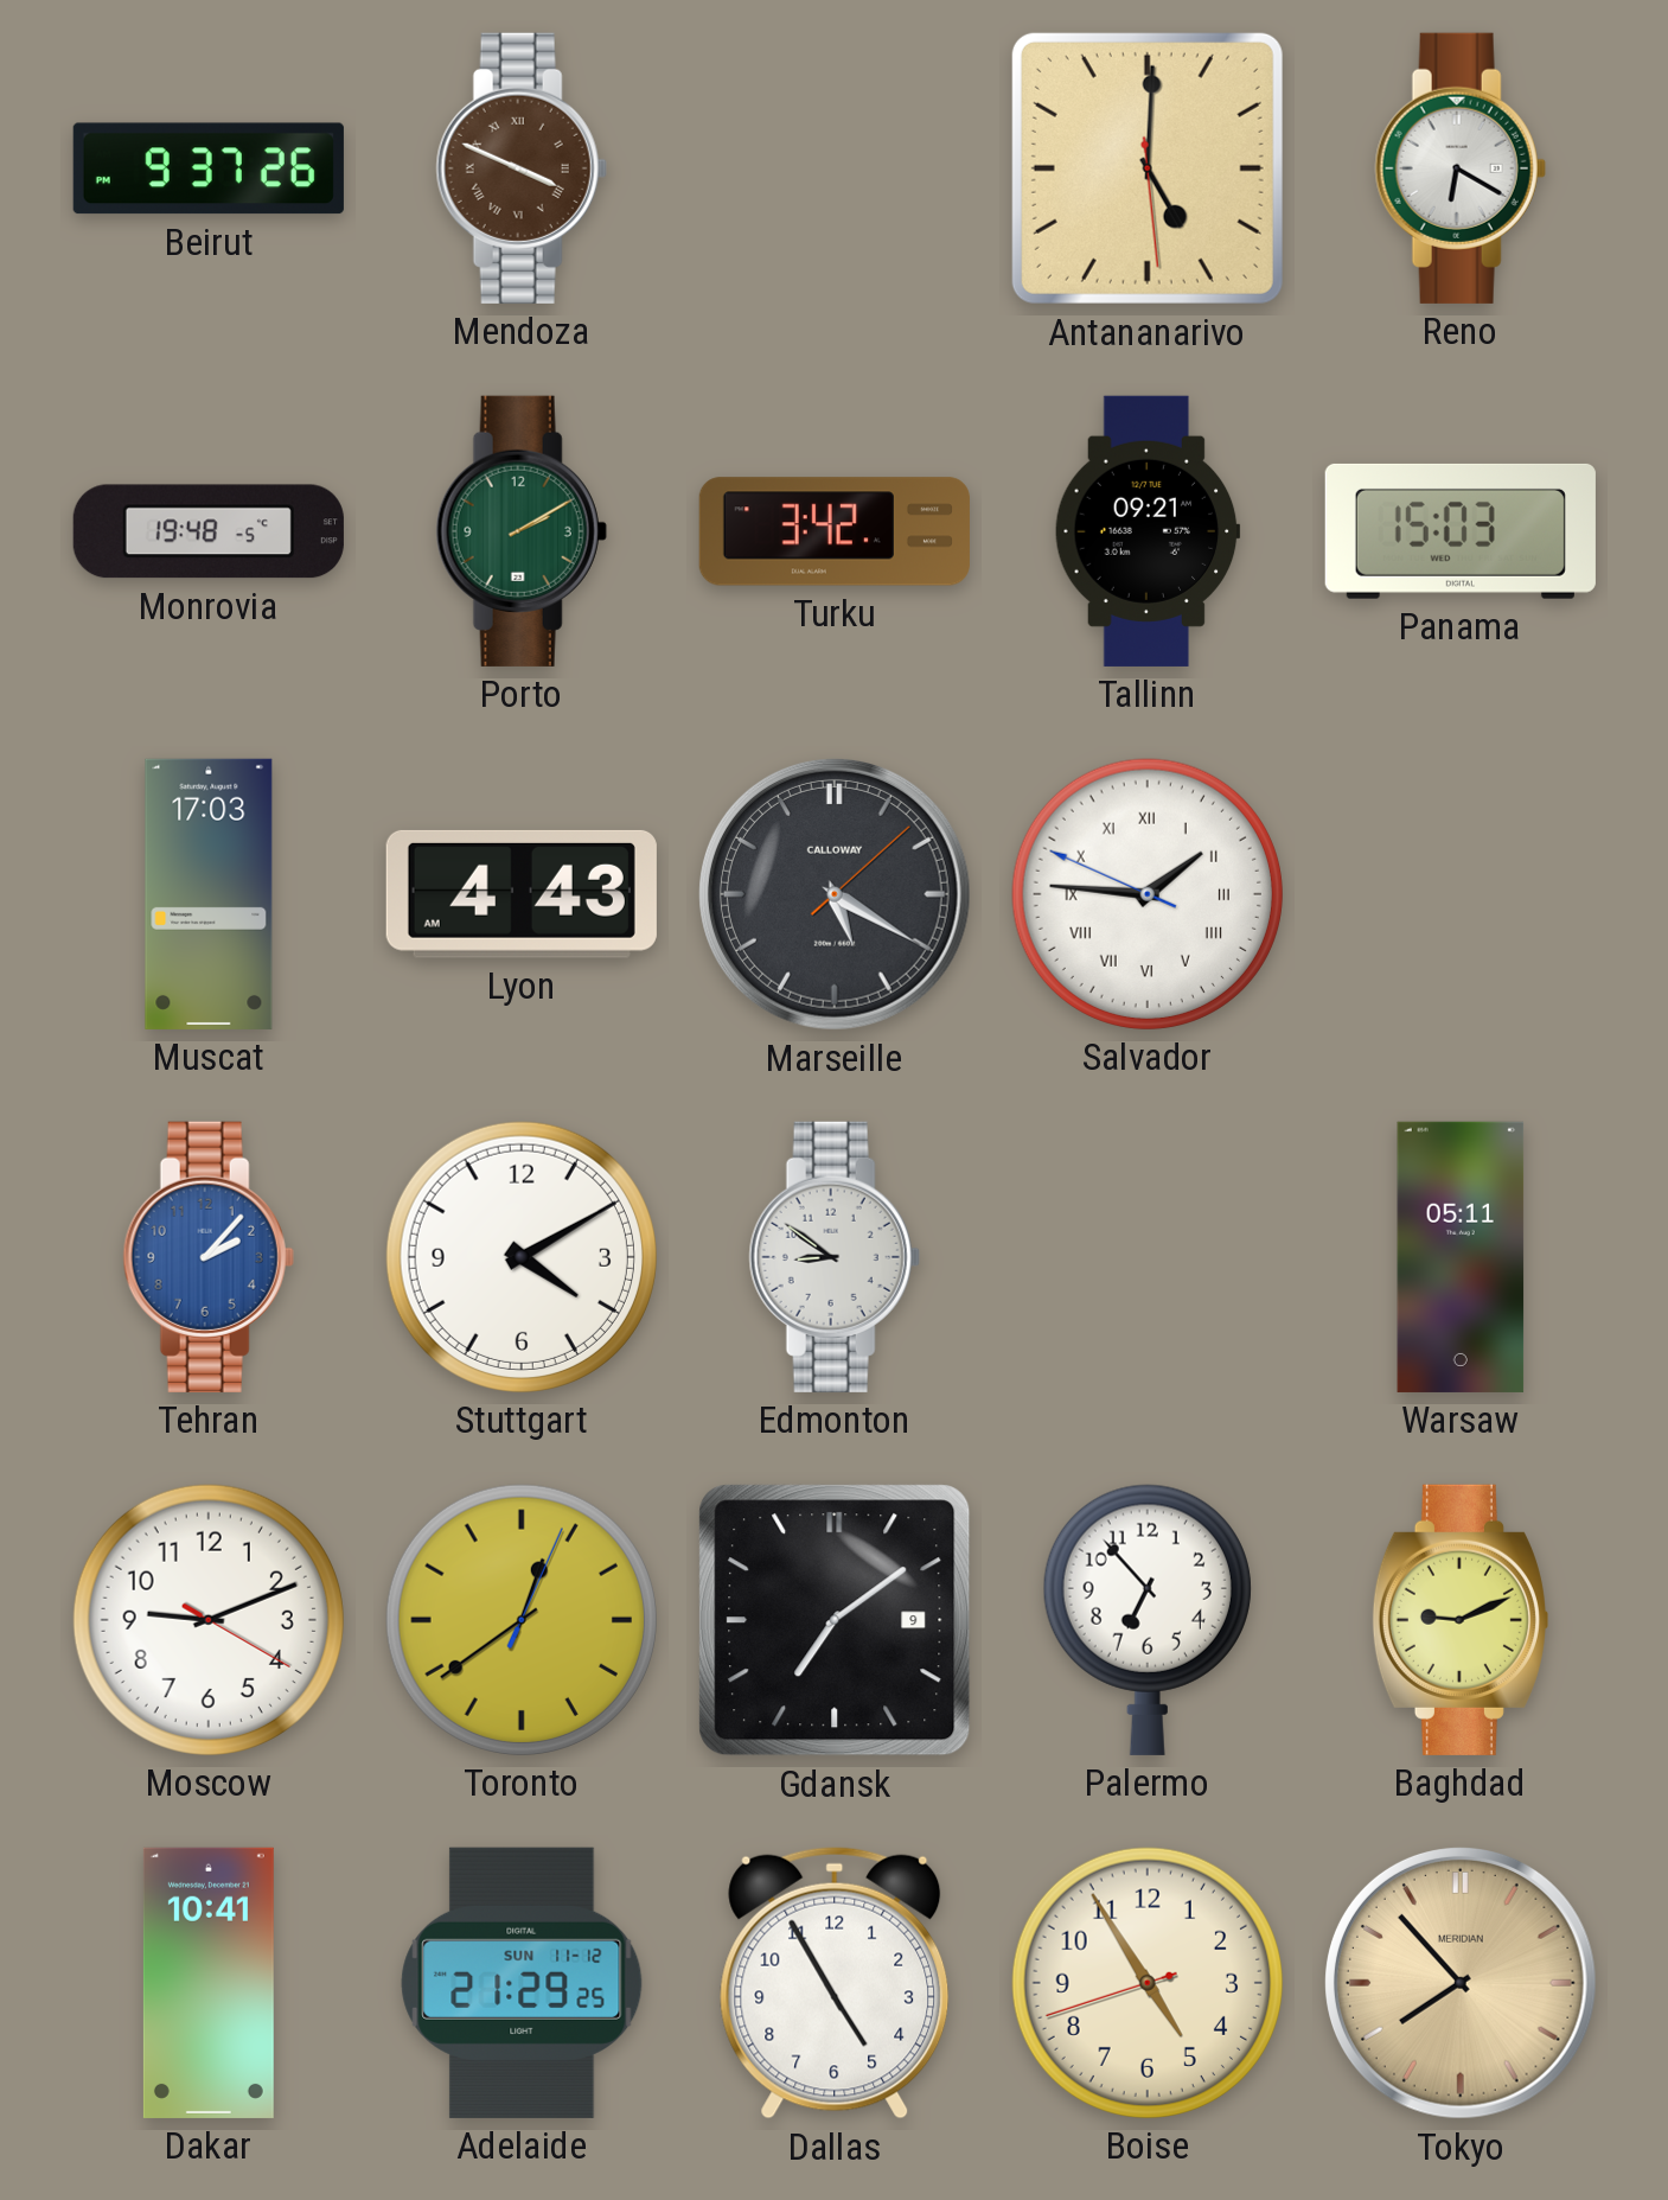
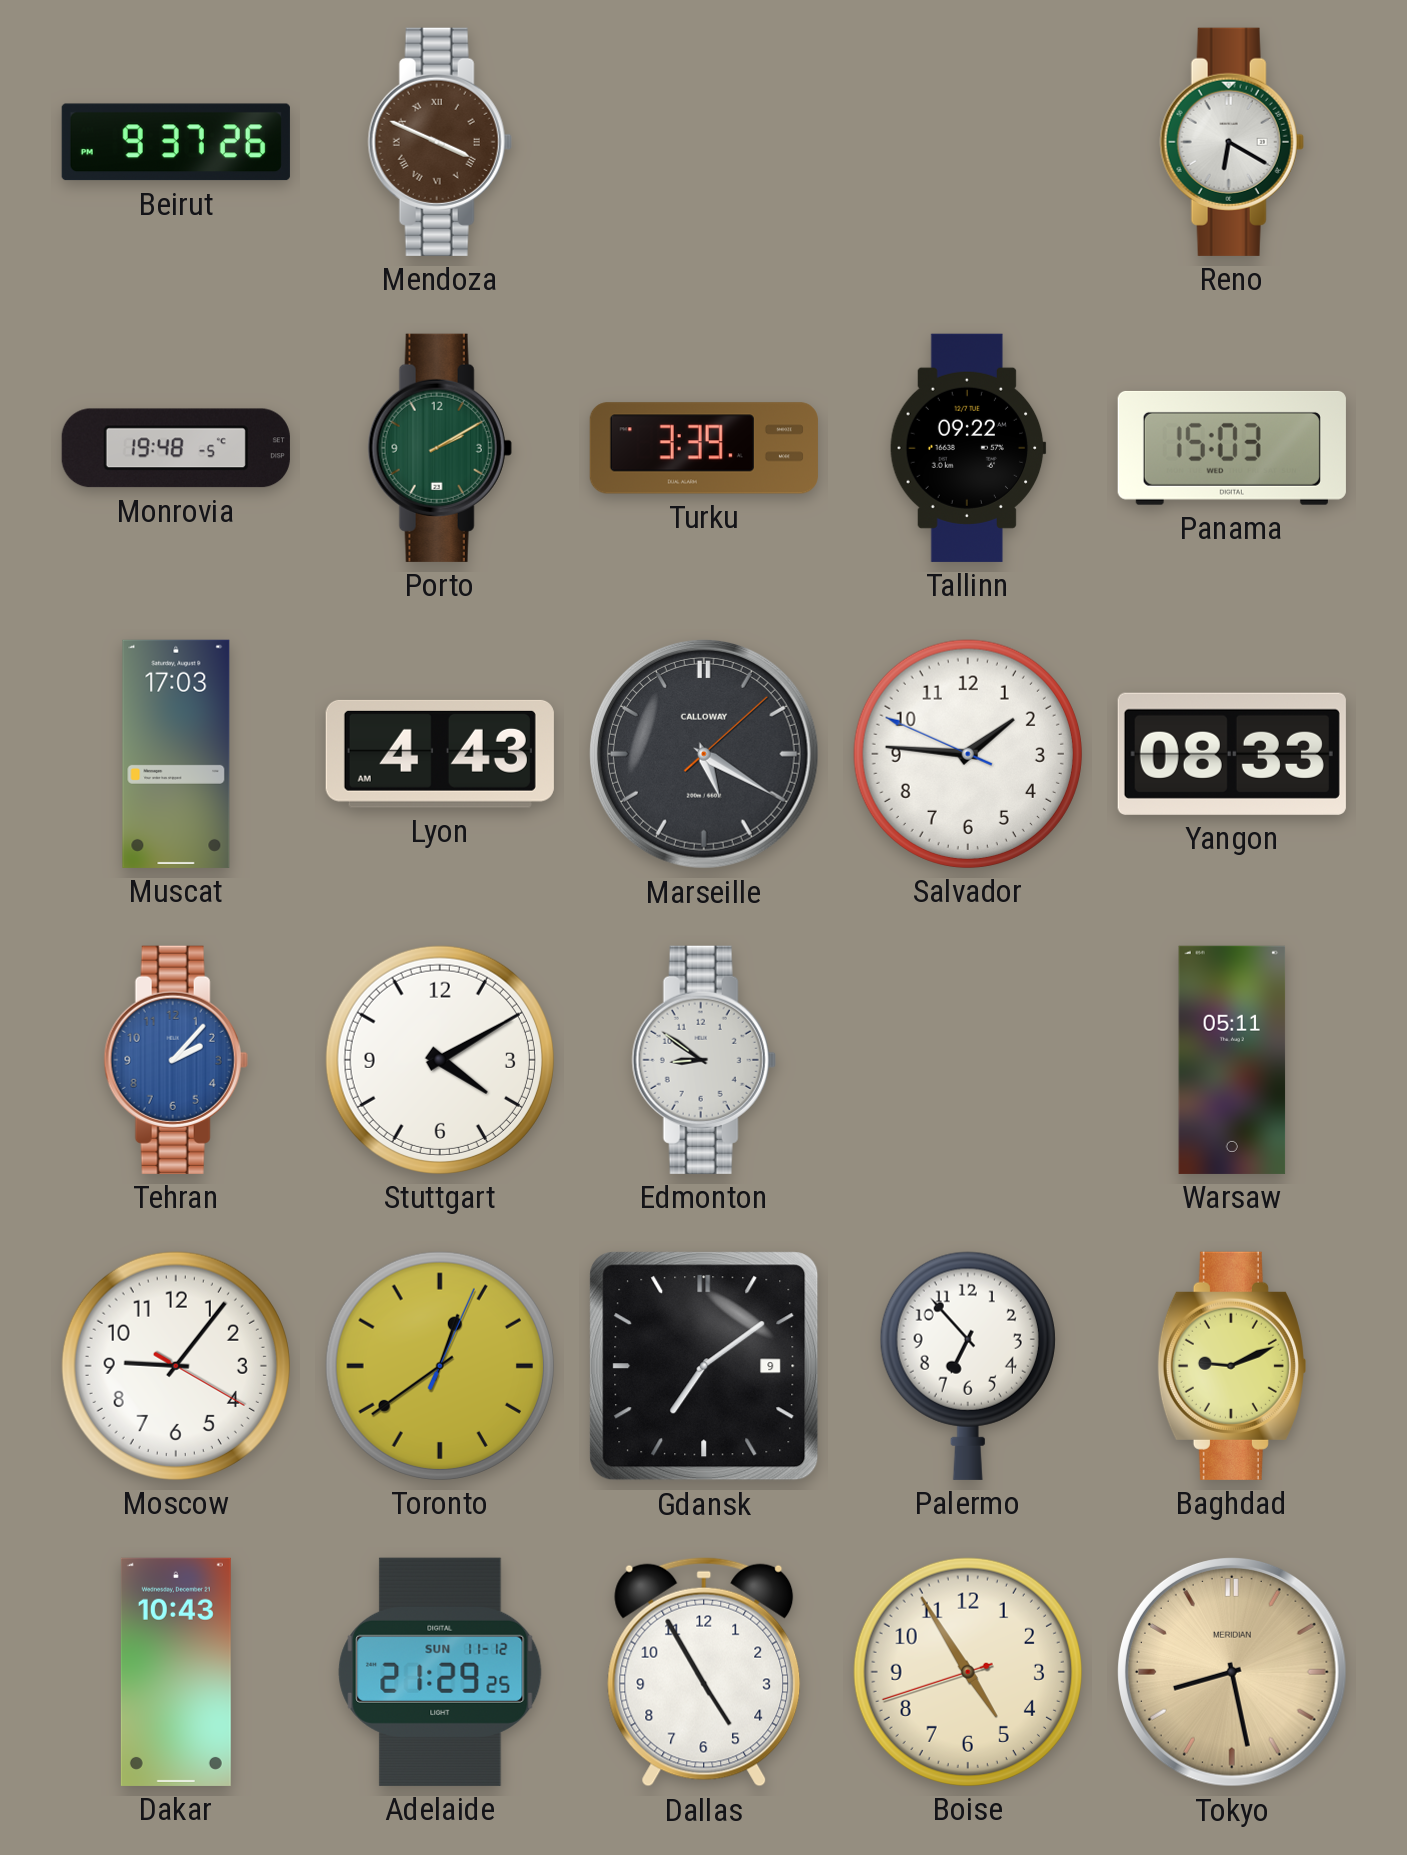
Antananarivo: 5:00 -> none (1148, 168)
Turku: 3:42 -> 3:39 (704, 448)
Tallinn: 09:21 -> 09:22 (968, 448)
Salvador numerals: Roman -> Arabic (968, 754)
Yangon: none -> 08:33 (1232, 754)
Moscow: 9:11 -> 9:06 (176, 1366)
Dakar: 10:41 -> 10:43 (176, 1672)
Tokyo: 7:53 -> 8:28 (1232, 1672)
